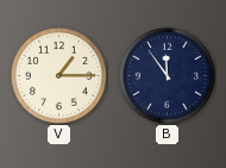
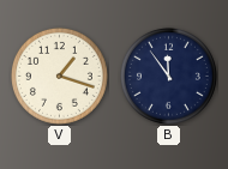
V: 1:15 -> 1:18 (59, 76)
